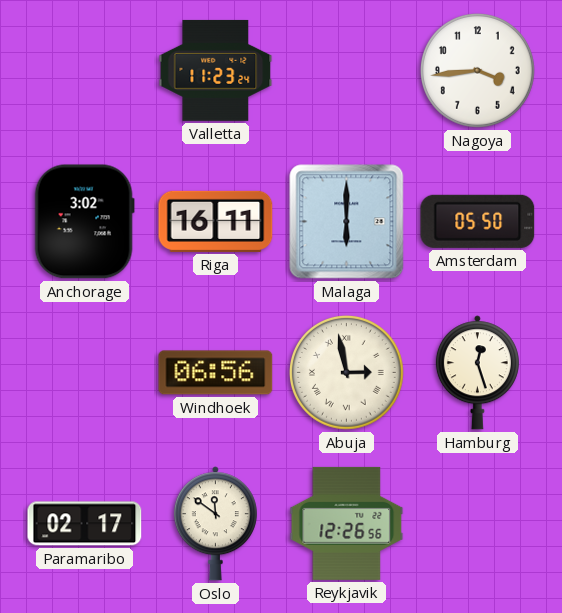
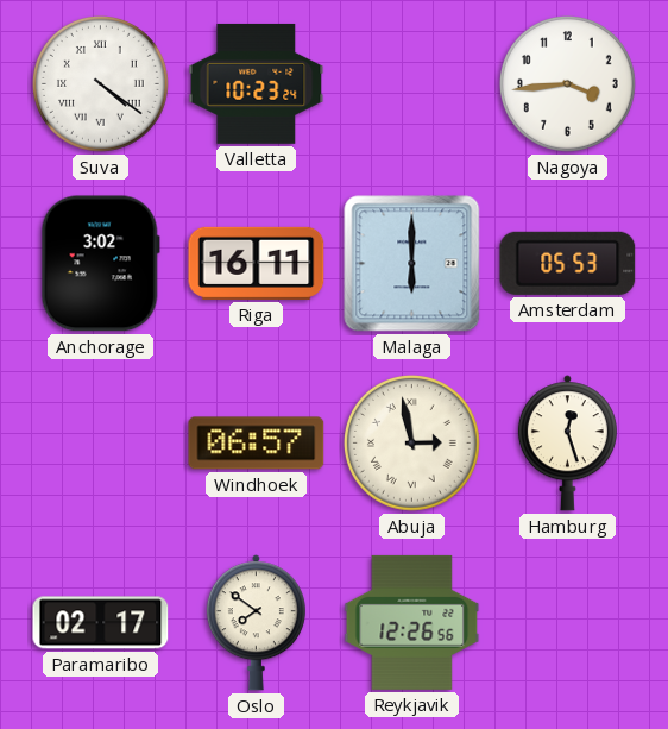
Suva: none -> 4:21 (100, 83)
Valletta: 11:23 -> 10:23 (257, 83)
Amsterdam: 05:50 -> 05:53 (568, 263)
Windhoek: 06:56 -> 06:57 (257, 444)
Oslo: 11:51 -> 7:51 (256, 623)
